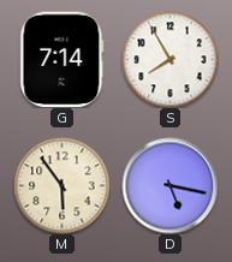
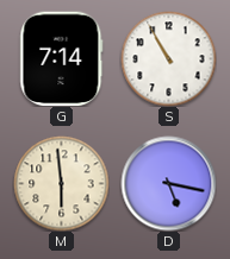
S: 7:55 -> 10:55 (168, 58)
M: 5:54 -> 5:59 (61, 183)
